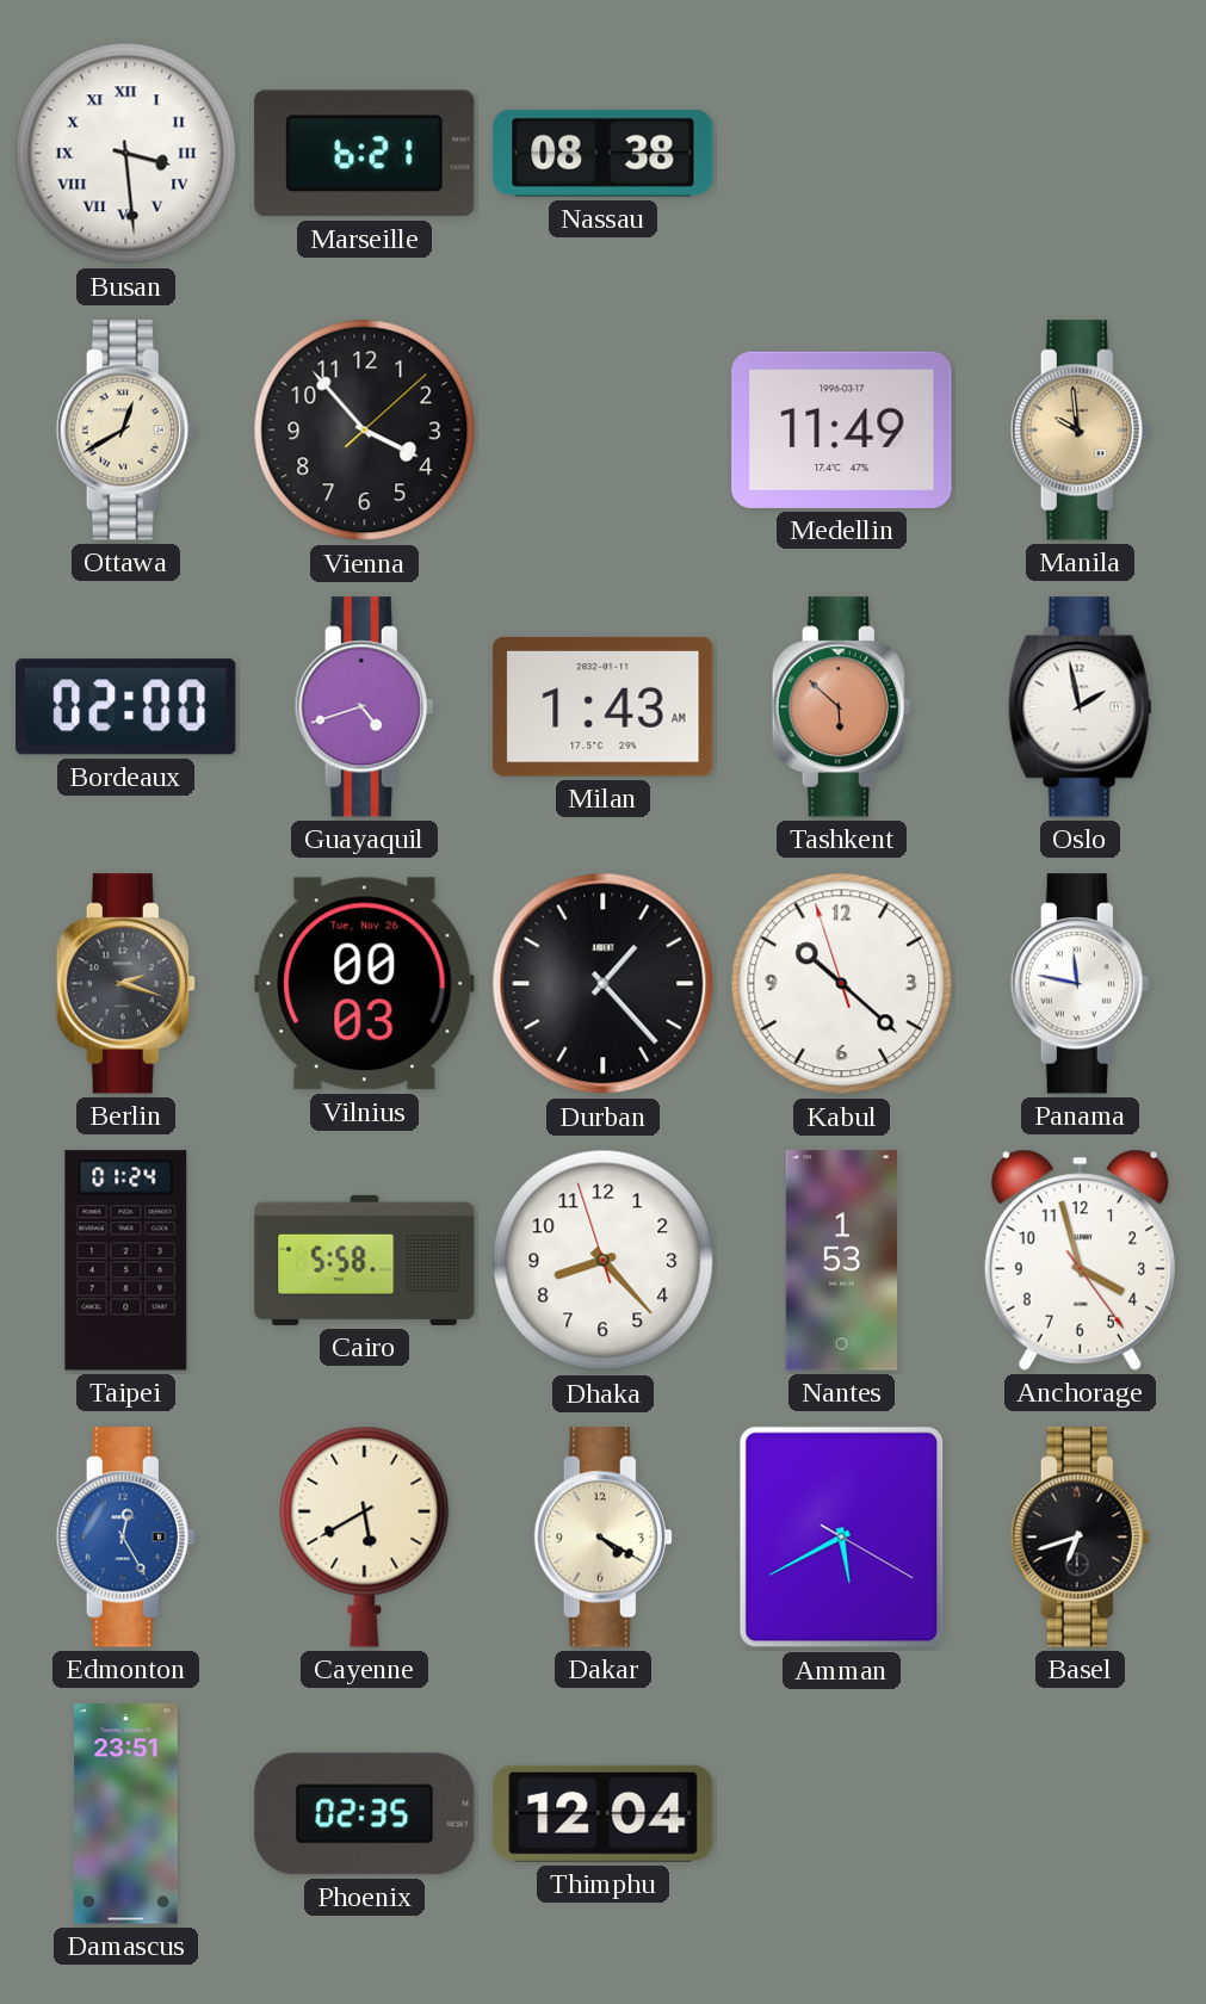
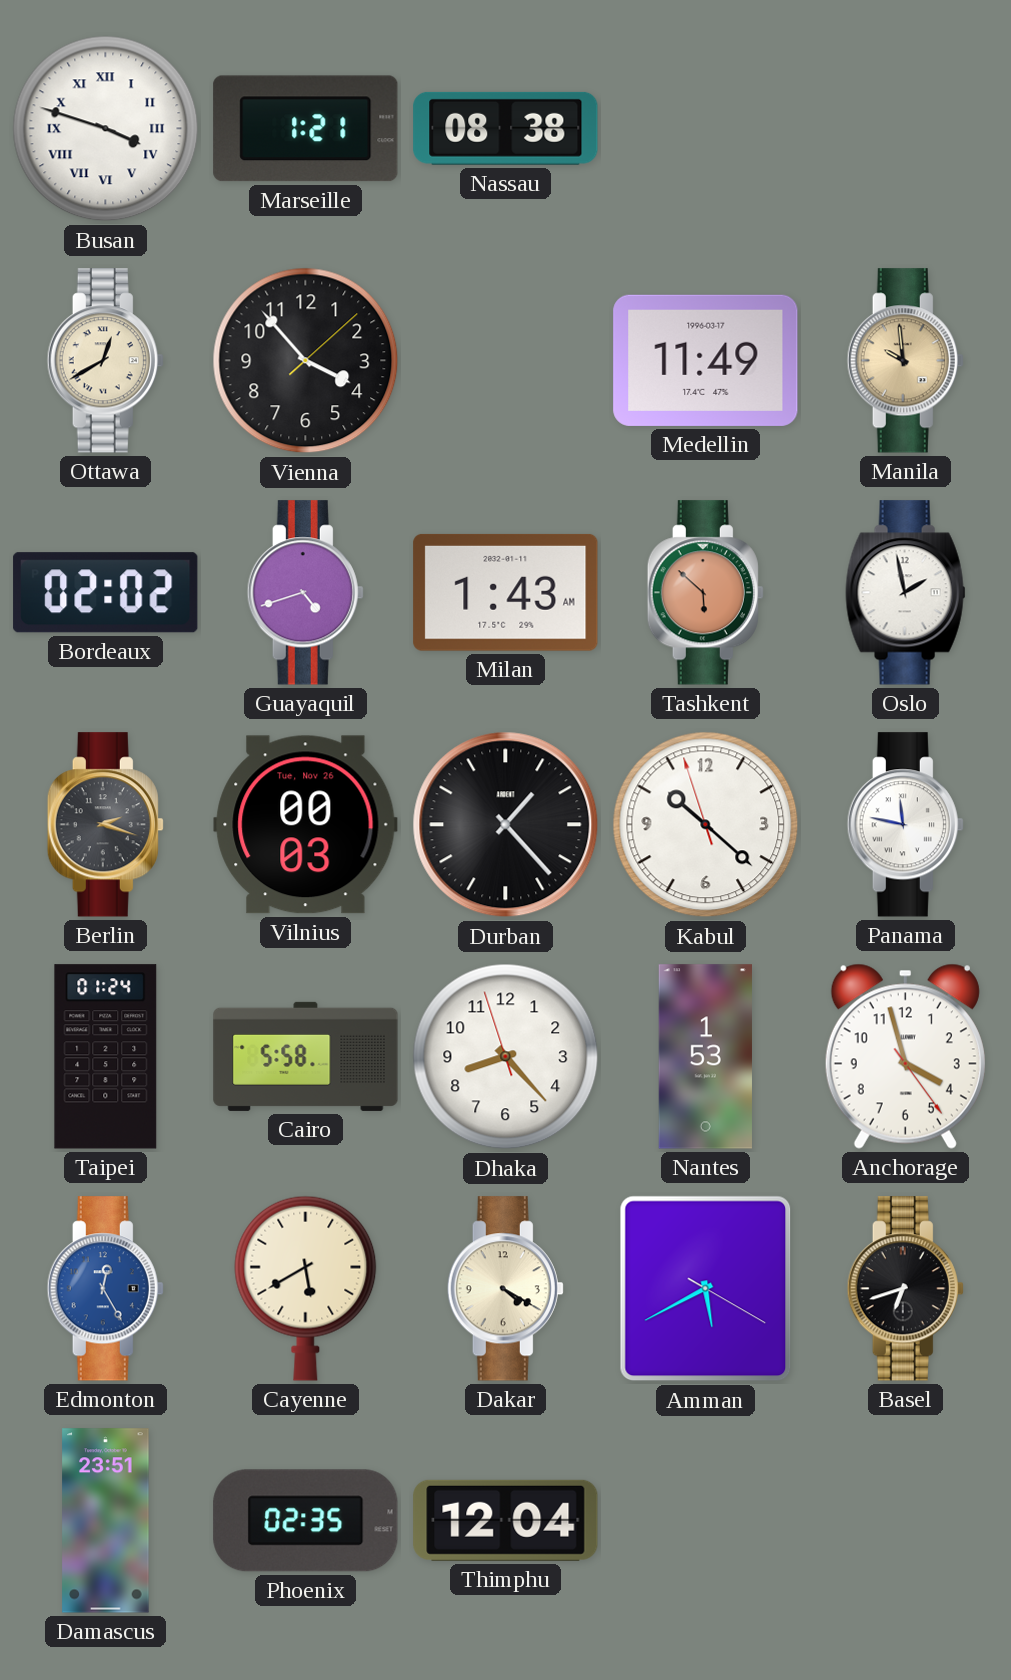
Busan: 3:29 -> 3:48 (106, 129)
Marseille: 6:21 -> 1:21 (306, 129)
Bordeaux: 02:00 -> 02:02 (106, 593)
